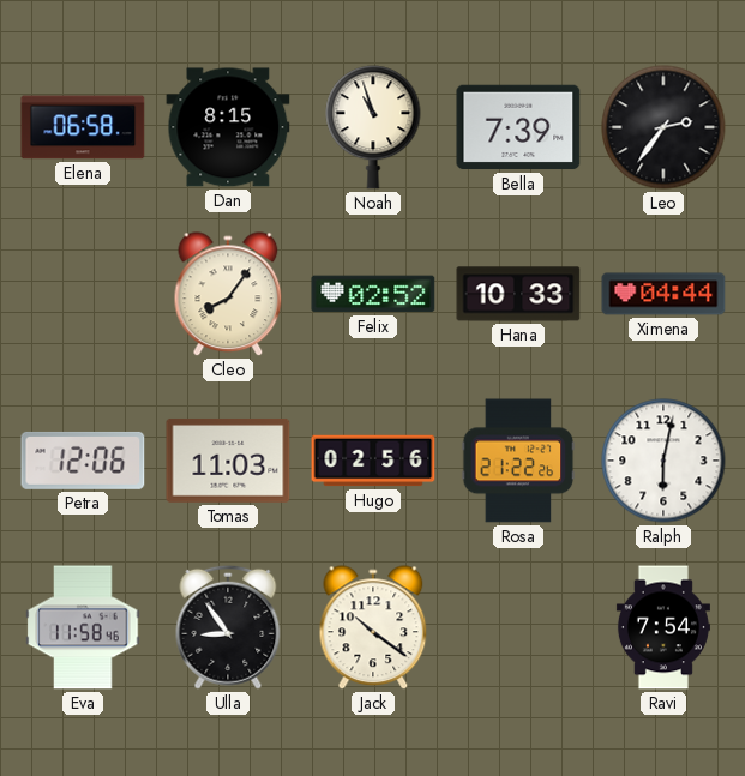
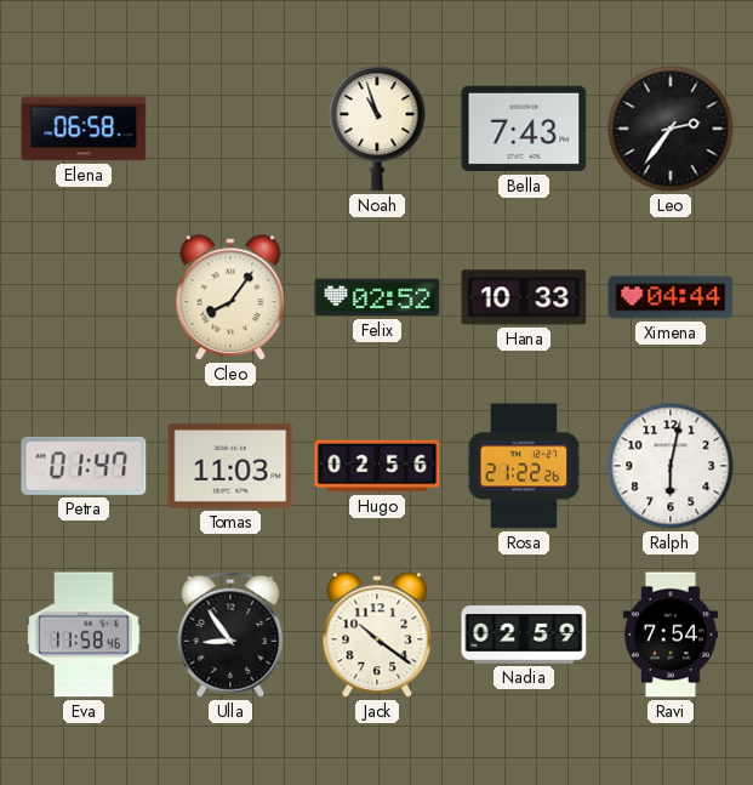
Dan: 8:15 -> none (228, 127)
Bella: 7:39 -> 7:43 (524, 129)
Petra: 12:06 -> 01:47 (84, 466)
Nadia: none -> 02:59 (524, 636)
